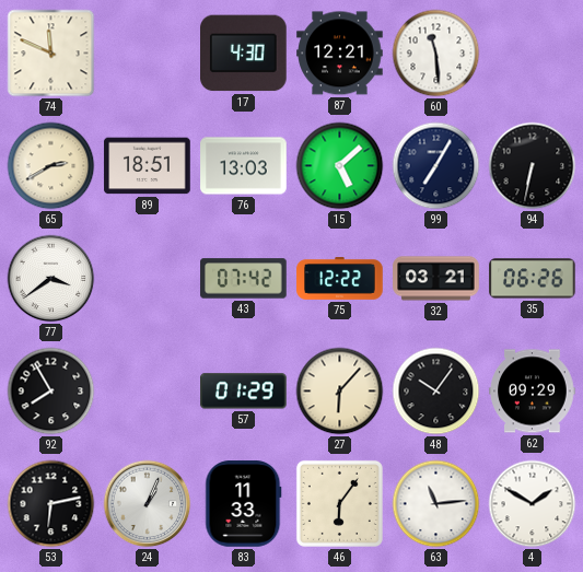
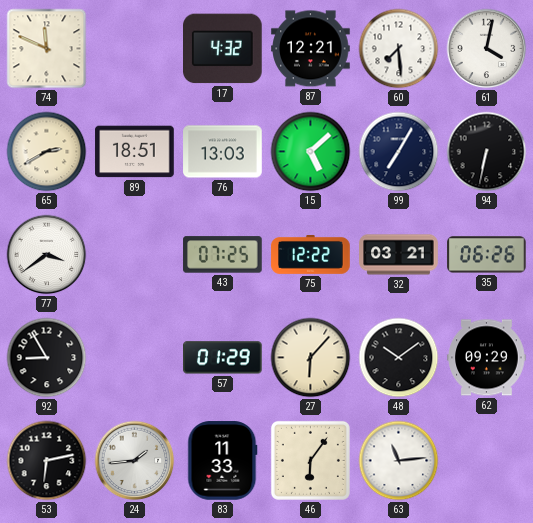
17: 4:30 -> 4:32 (223, 49)
60: 11:29 -> 7:29 (399, 49)
61: none -> 4:02 (487, 49)
43: 07:42 -> 07:25 (223, 255)
92: 7:55 -> 8:55 (47, 358)
48: 10:06 -> 10:09 (399, 358)
24: 1:04 -> 1:44 (135, 461)
4: 1:50 -> none (533, 504)
